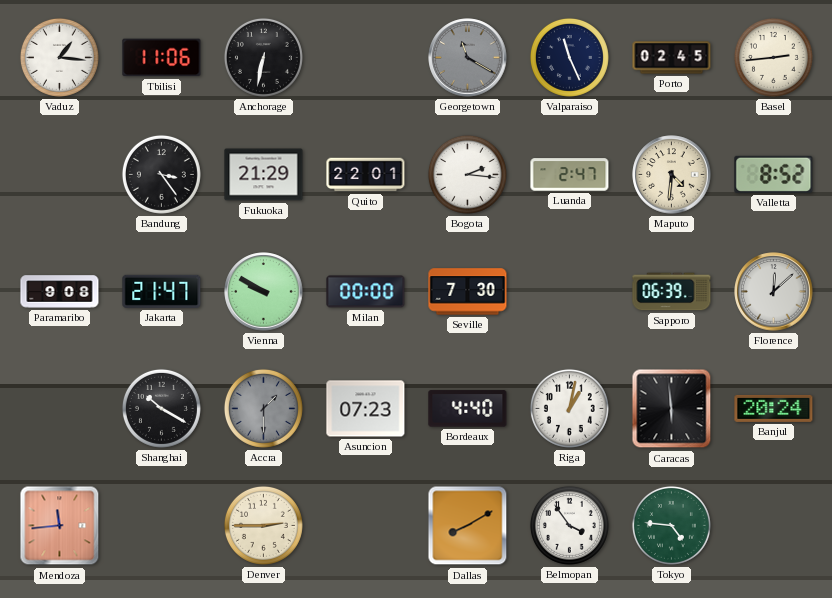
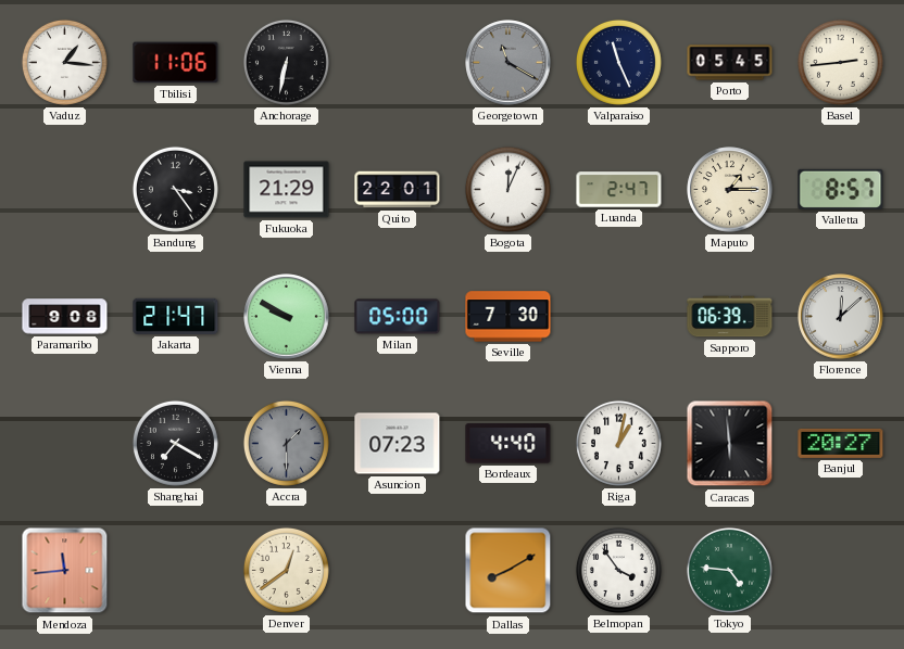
Porto: 02:45 -> 05:45 (730, 63)
Bogota: 2:16 -> 12:04 (507, 189)
Maputo: 4:31 -> 1:15 (730, 190)
Valletta: 8:52 -> 8:57 (841, 189)
Milan: 00:00 -> 05:00 (398, 317)
Shanghai: 10:20 -> 7:20 (175, 443)
Banjul: 20:24 -> 20:27 (841, 443)
Denver: 2:45 -> 12:39 (286, 570)
